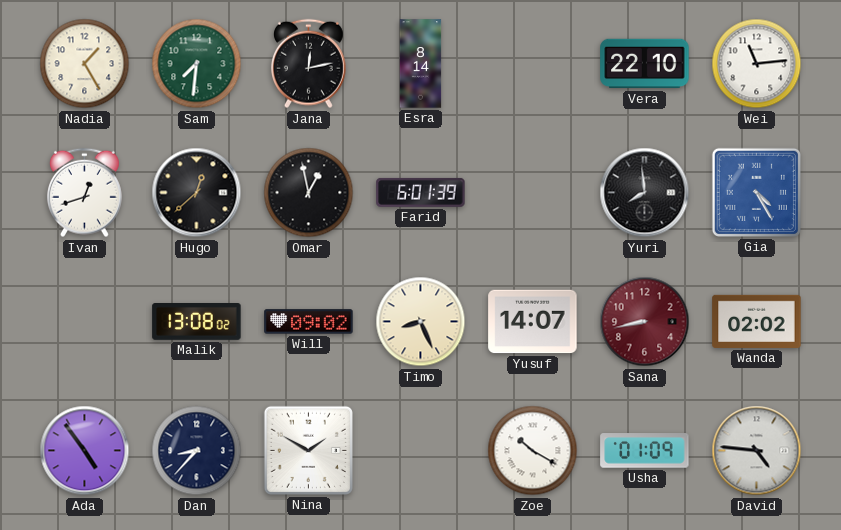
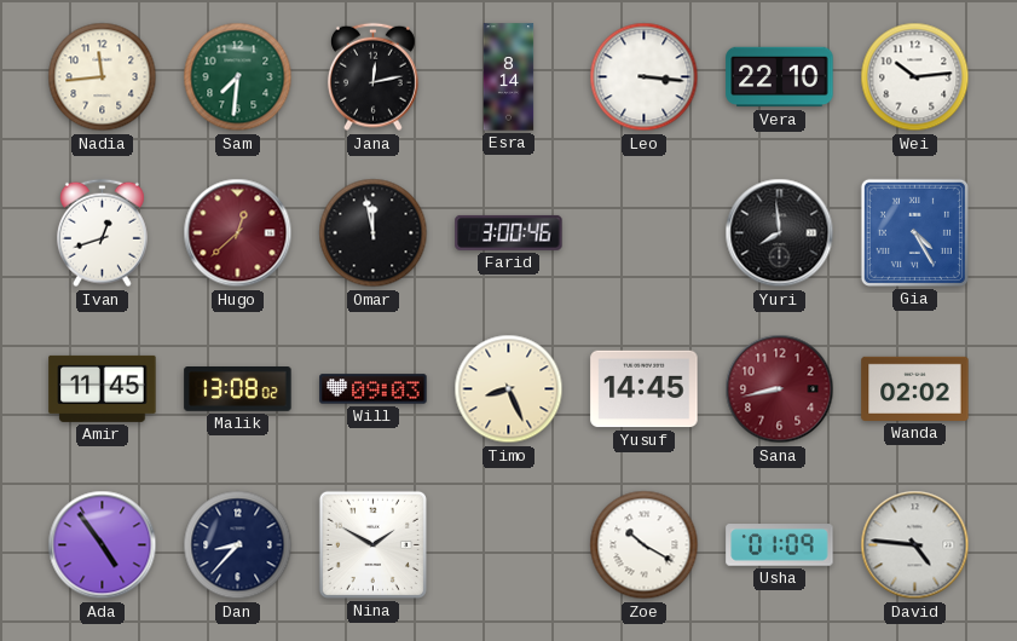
Nadia: 1:25 -> 11:44 (103, 77)
Leo: none -> 3:16 (645, 77)
Wei: 11:14 -> 10:14 (915, 77)
Hugo dial: black -> burgundy (238, 233)
Omar: 12:58 -> 11:58 (374, 233)
Farid: 6:01 -> 3:00 (509, 232)
Amir: none -> 11:45 (103, 388)
Will: 09:02 -> 09:03 (374, 389)
Yusuf: 14:07 -> 14:45 (645, 389)
